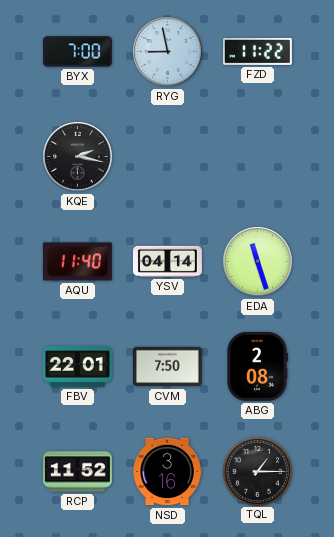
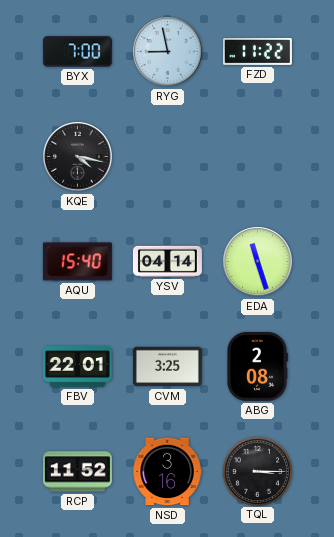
KQE: 2:17 -> 4:17 (78, 157)
AQU: 11:40 -> 15:40 (77, 262)
CVM: 7:50 -> 3:25 (167, 367)
TQL: 1:15 -> 3:15 (257, 471)
